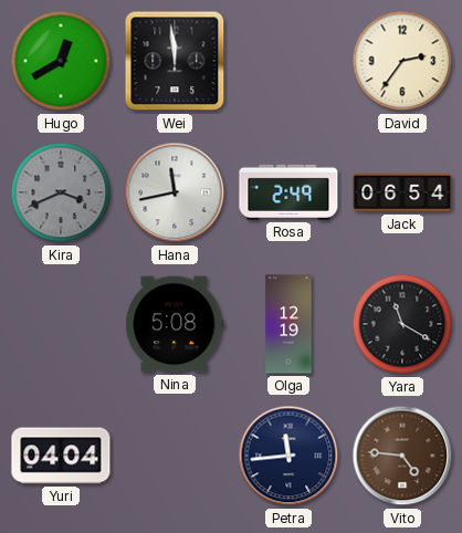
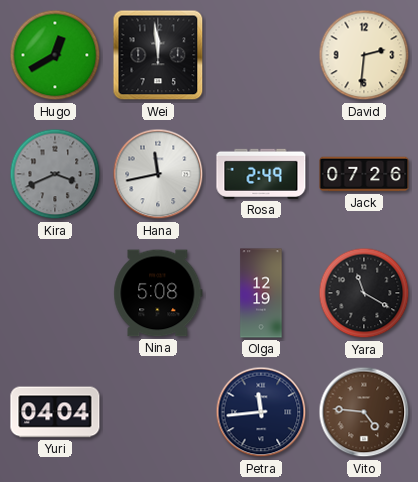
David: 2:36 -> 2:31 (364, 55)
Jack: 06:54 -> 07:26 (364, 174)
